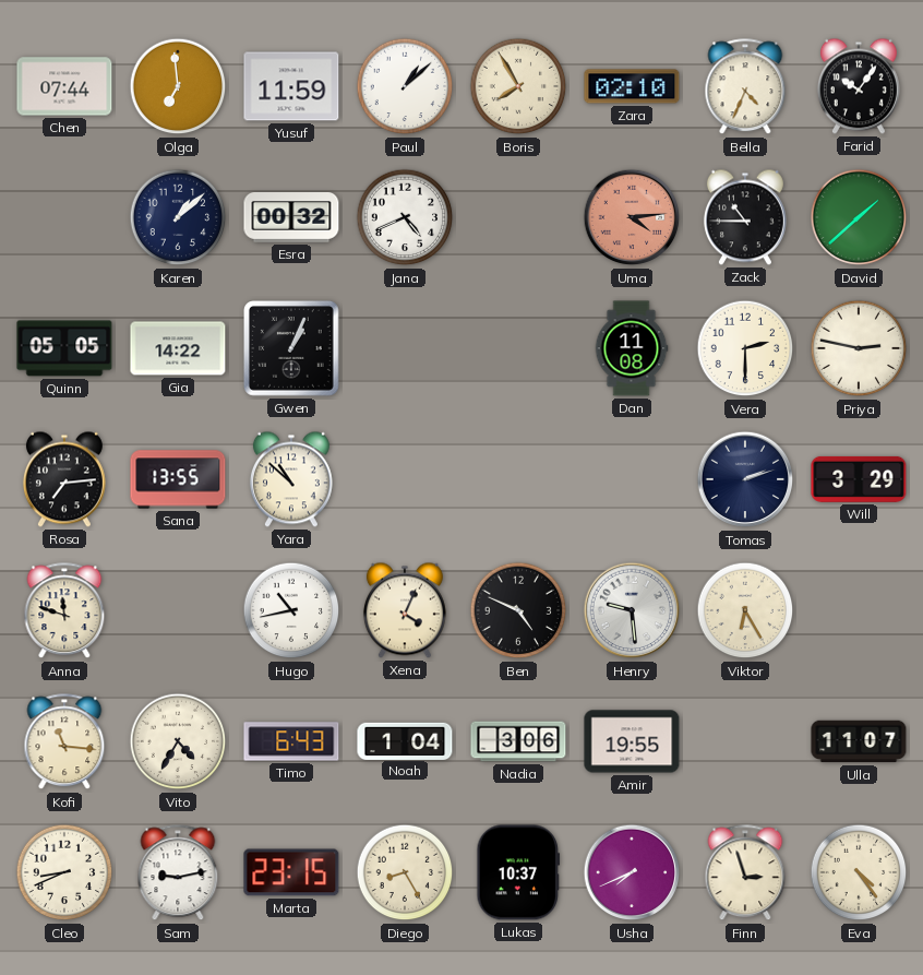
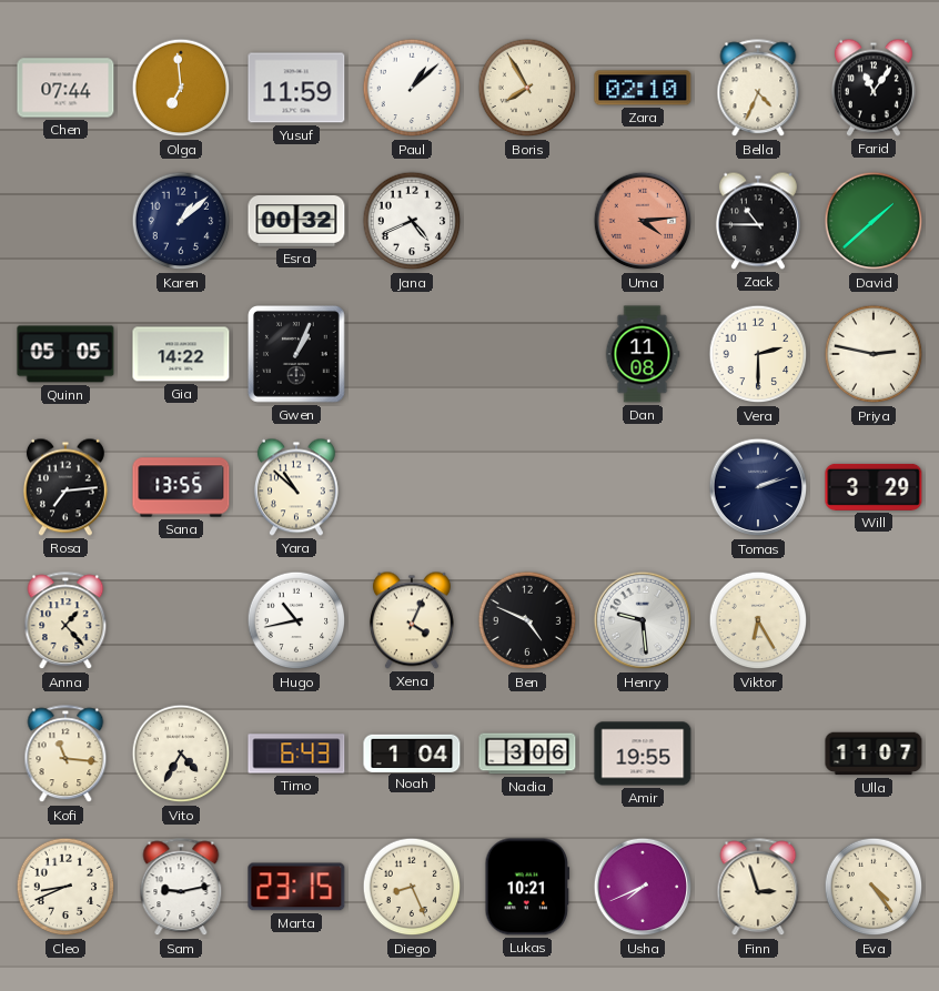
Farid: 10:06 -> 11:06 (874, 88)
Anna: 11:48 -> 1:23 (65, 621)
Diego: 8:25 -> 8:26 (412, 887)
Lukas: 10:37 -> 10:21 (527, 887)
